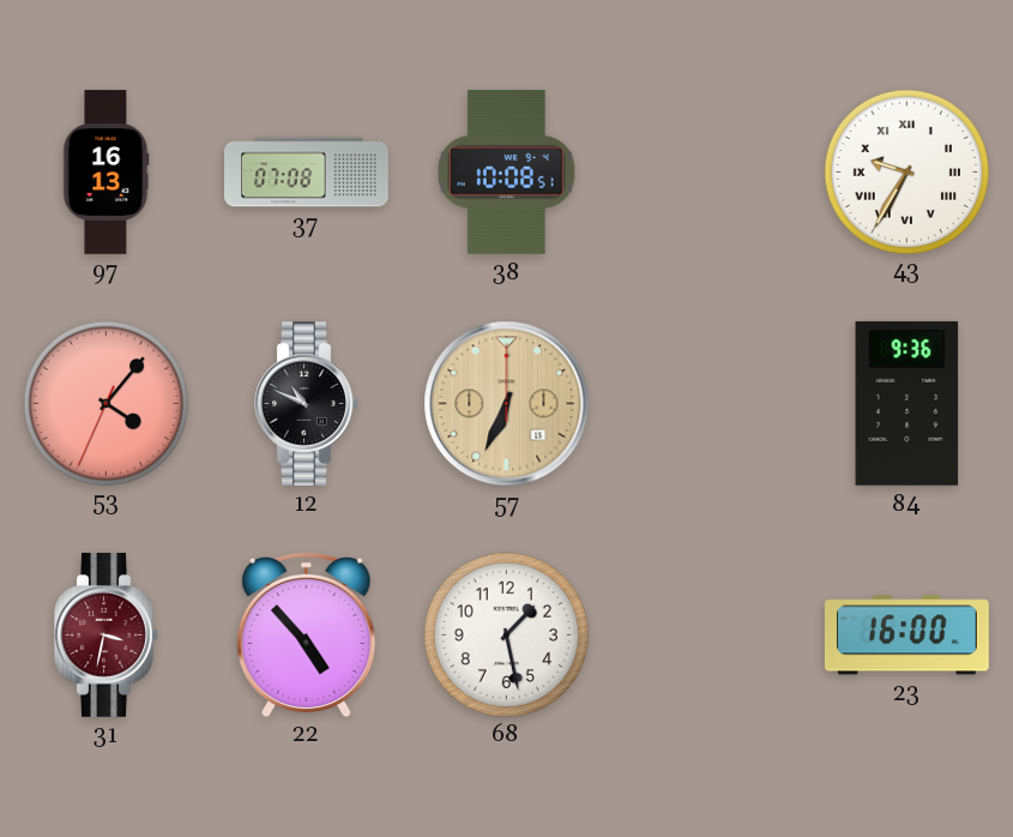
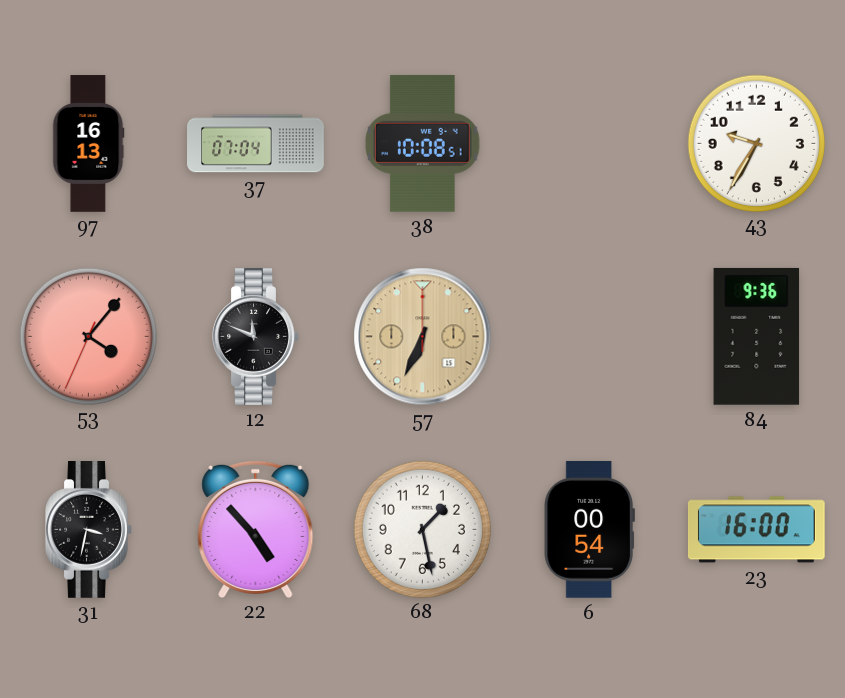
37: 07:08 -> 07:04 (256, 144)
43 numerals: Roman -> Arabic (756, 143)
12: 10:49 -> 11:49 (256, 337)
31 dial: burgundy -> black (89, 530)
6: none -> 00:54 (589, 529)
